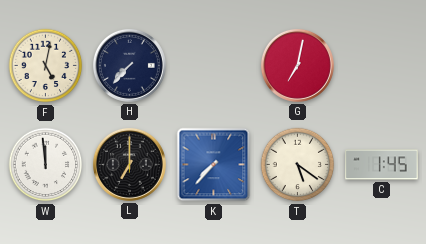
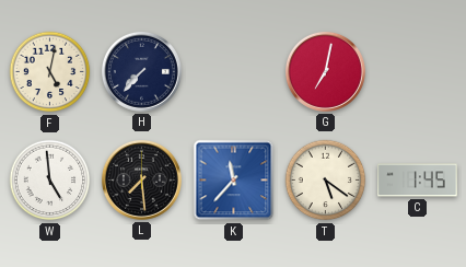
W: 11:59 -> 4:59 (50, 181)
L: 7:00 -> 7:29 (141, 179)
K: 7:37 -> 11:37 (234, 181)
